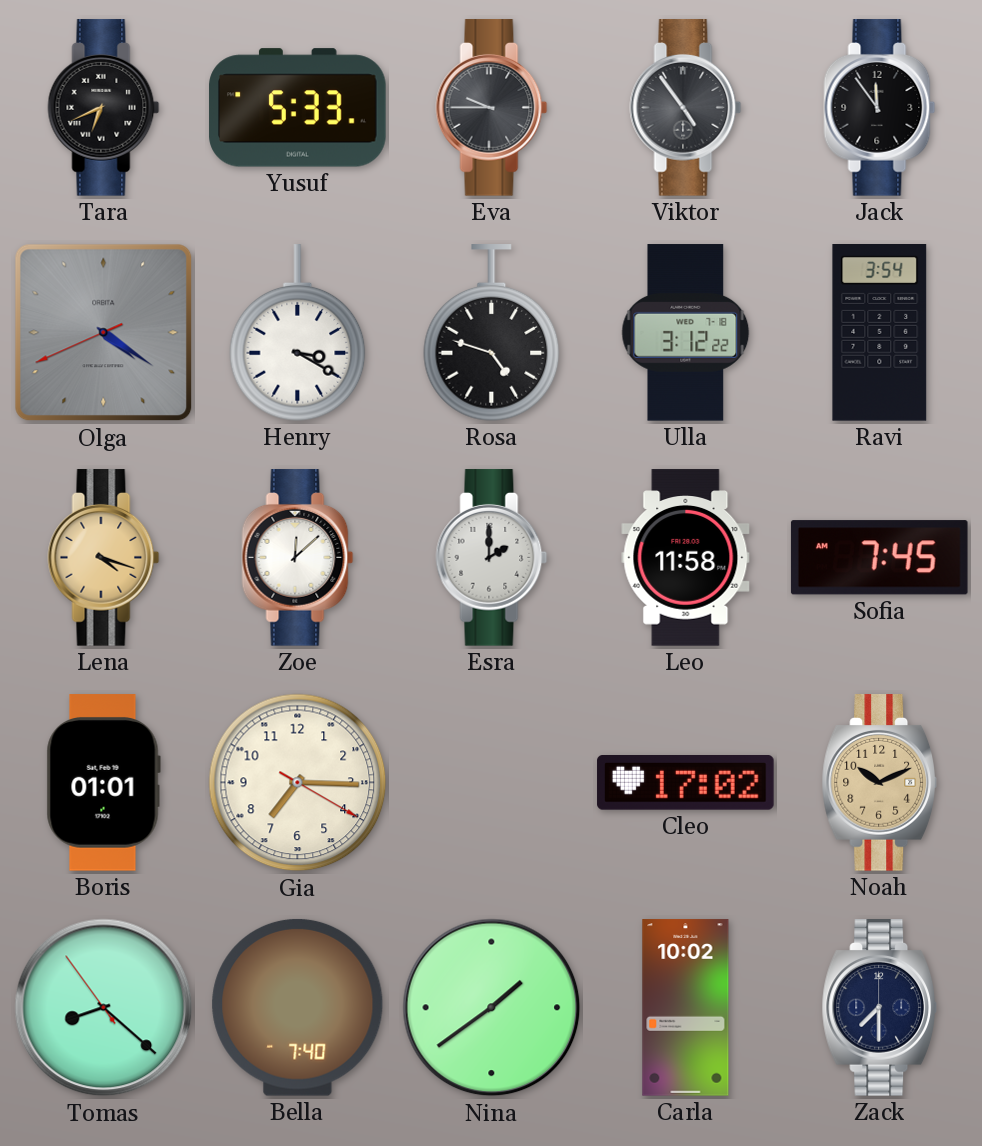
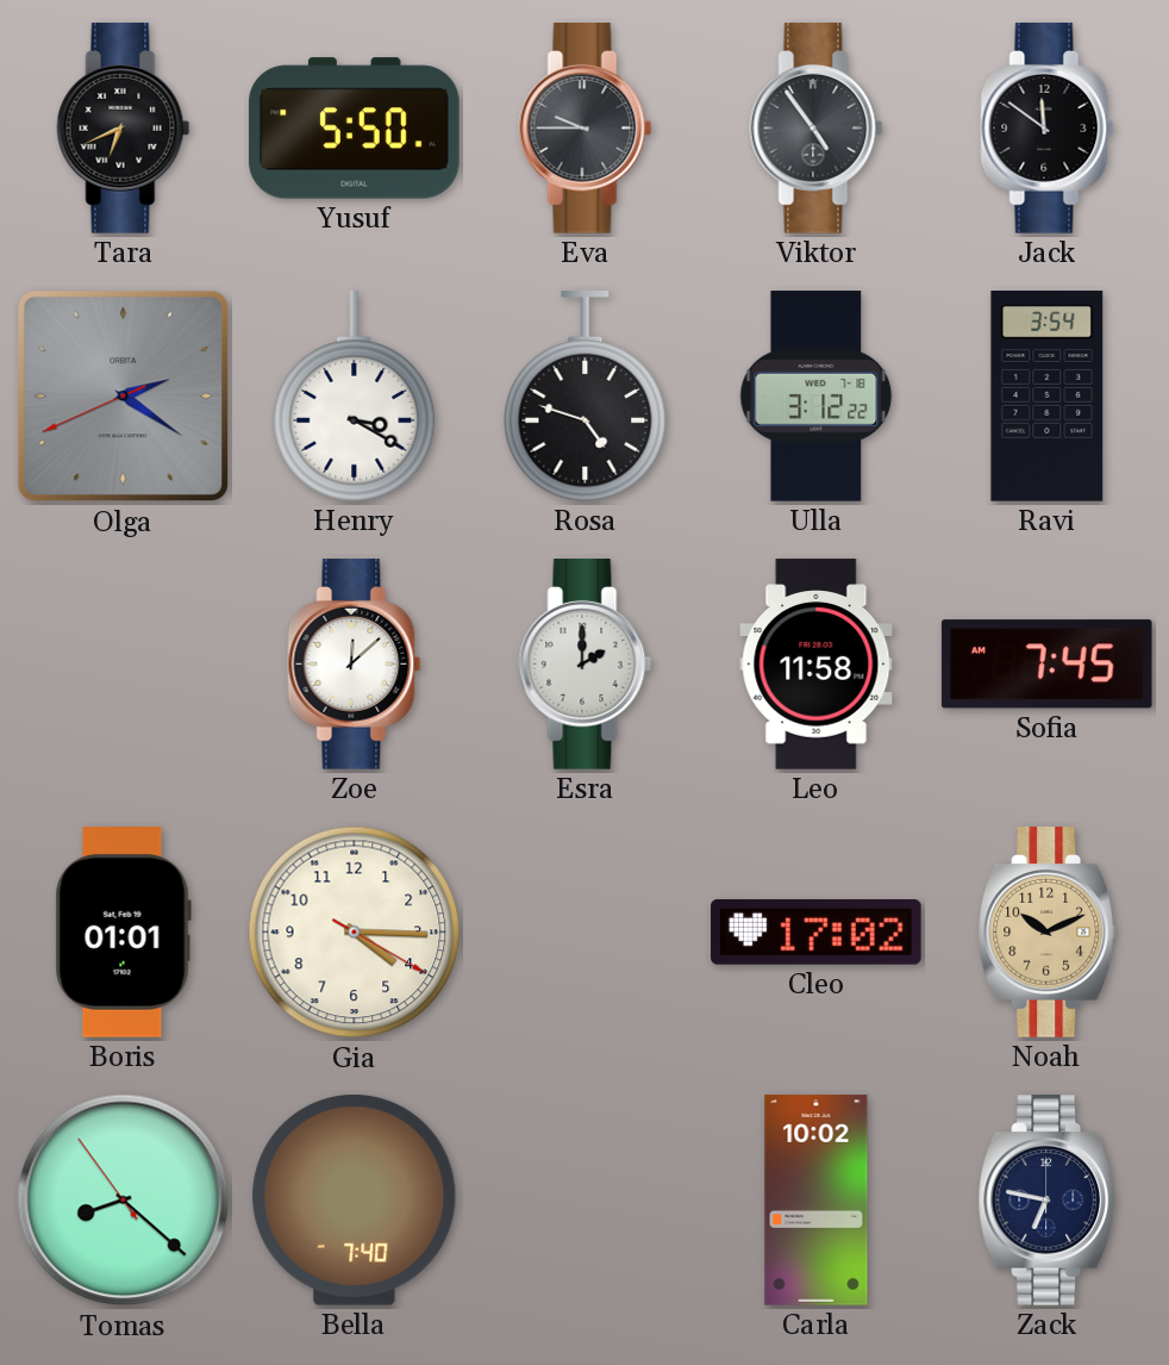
Yusuf: 5:33 -> 5:50 (355, 129)
Jack: 11:54 -> 11:51 (1048, 129)
Olga: 4:20 -> 2:20 (124, 397)
Lena: 4:18 -> none (104, 558)
Gia: 7:15 -> 4:15 (355, 933)
Nina: 1:39 -> none (492, 1008)
Zack: 7:30 -> 6:47 (1046, 1201)
